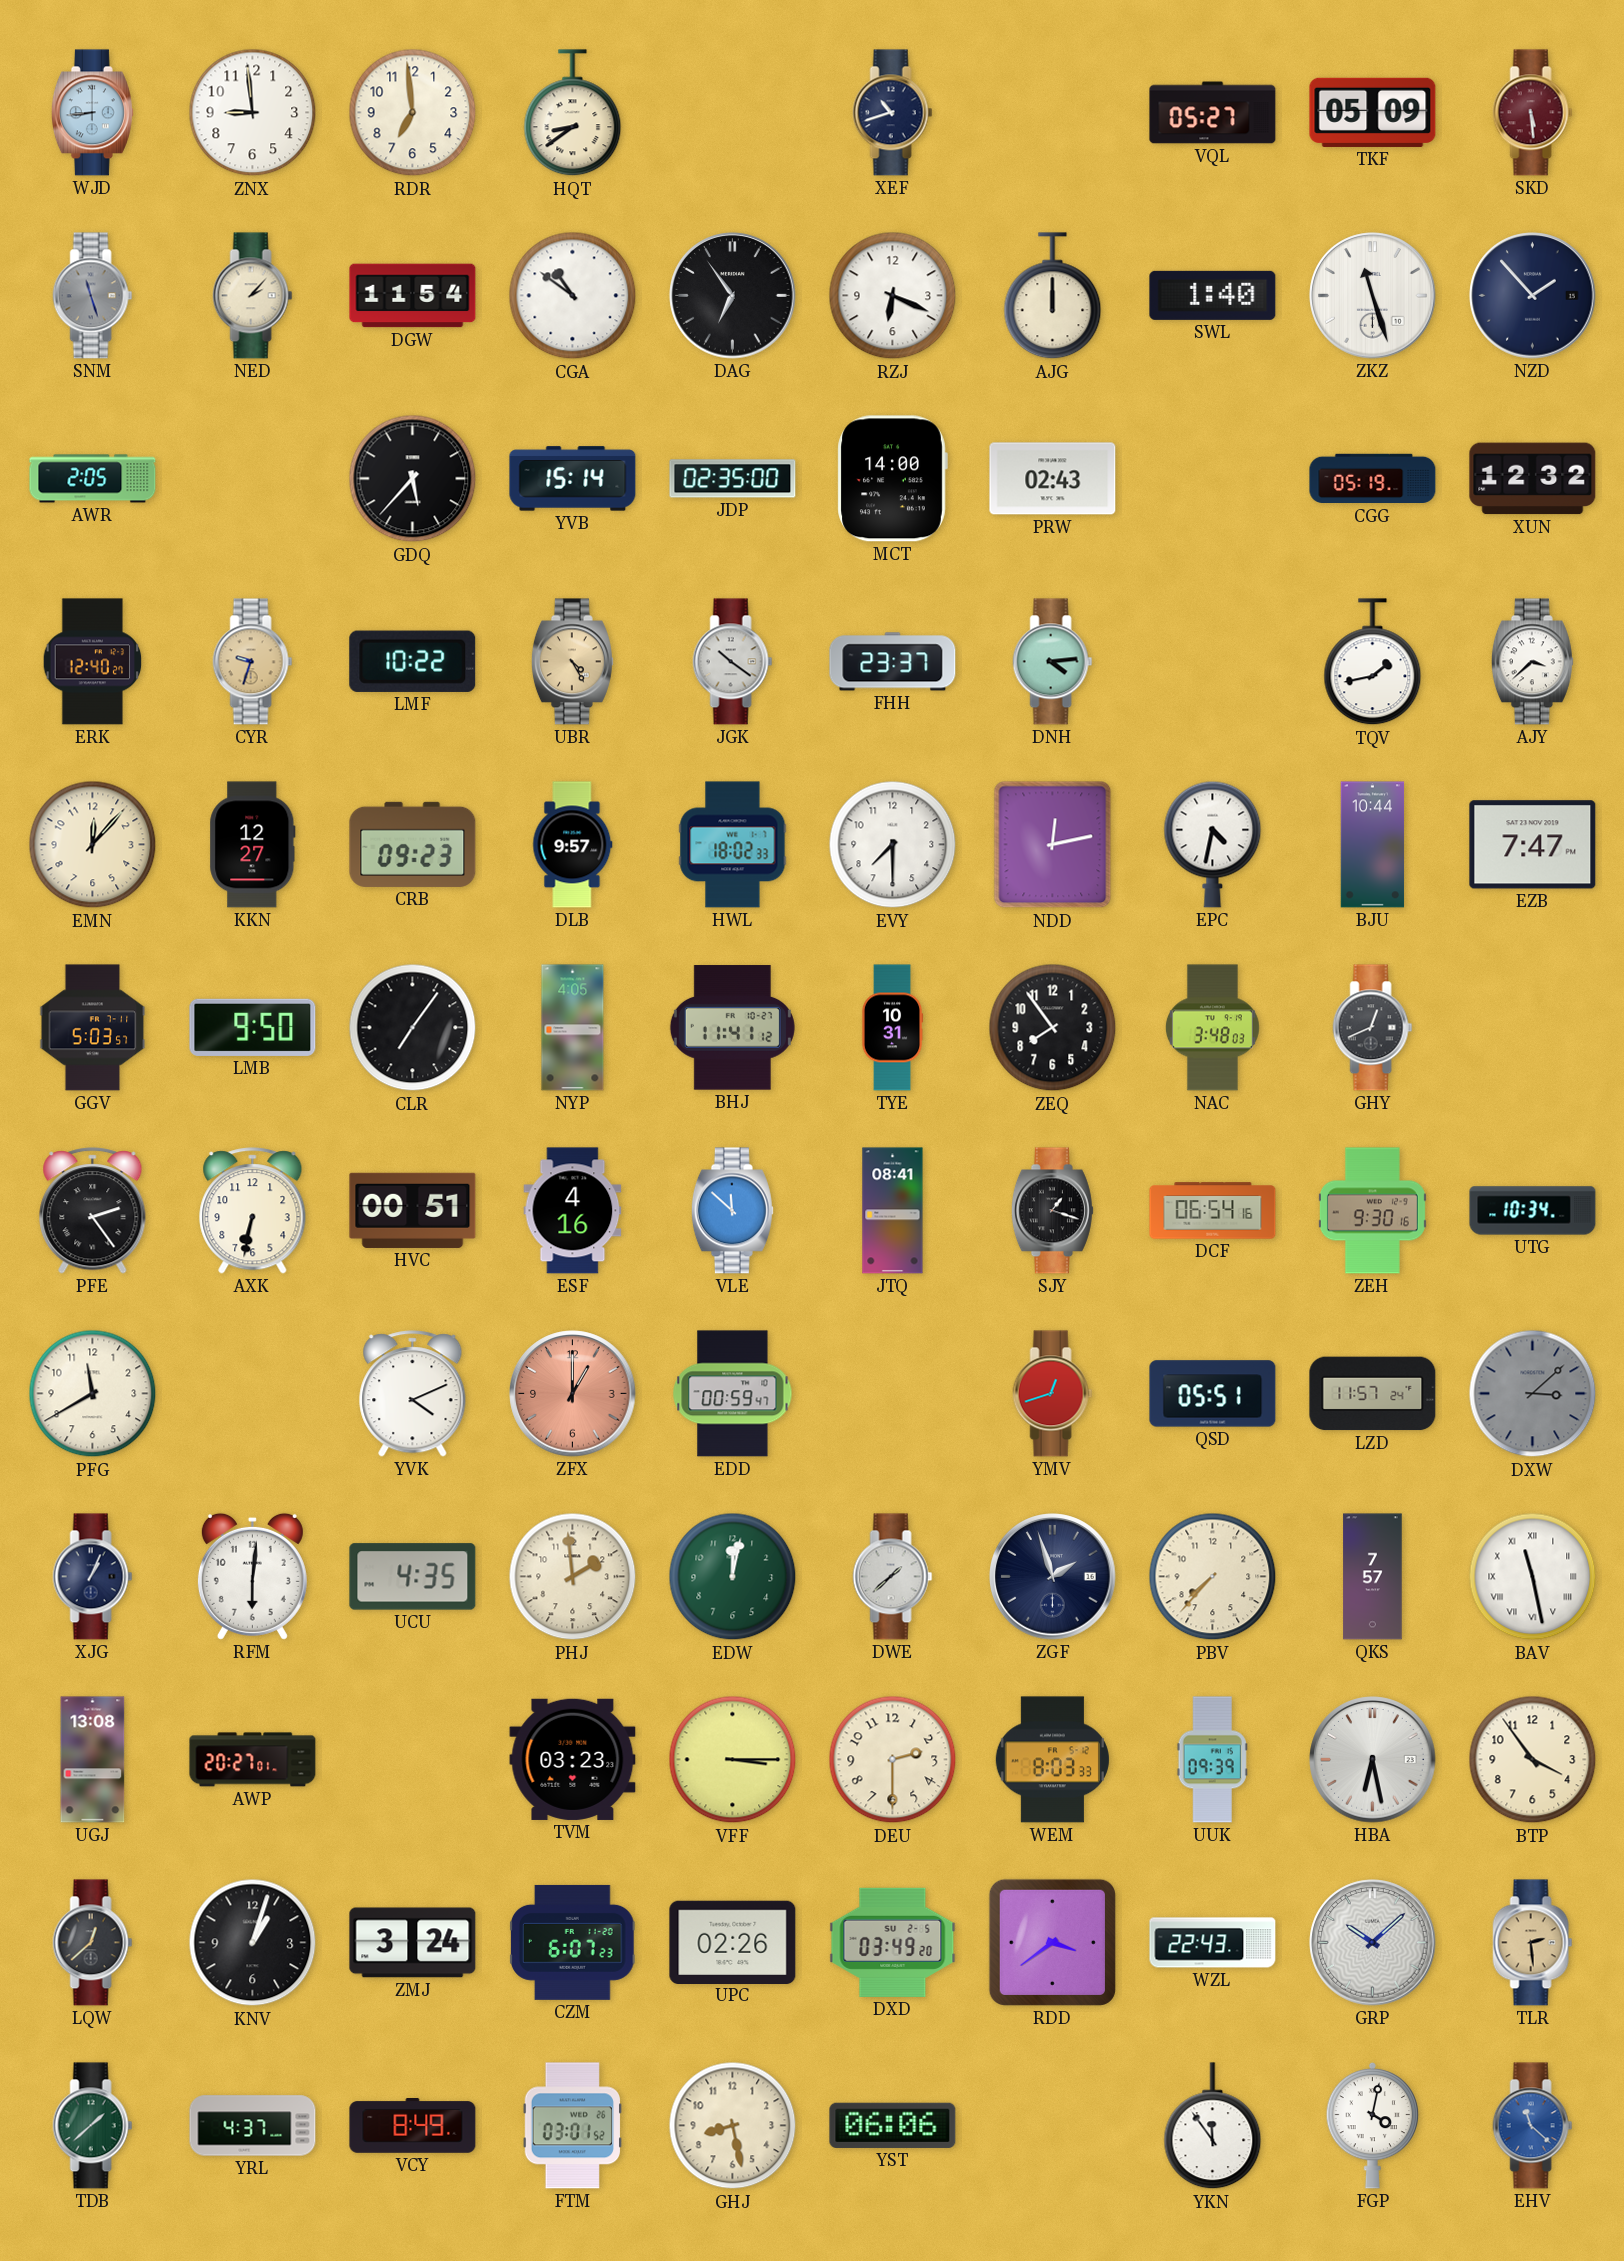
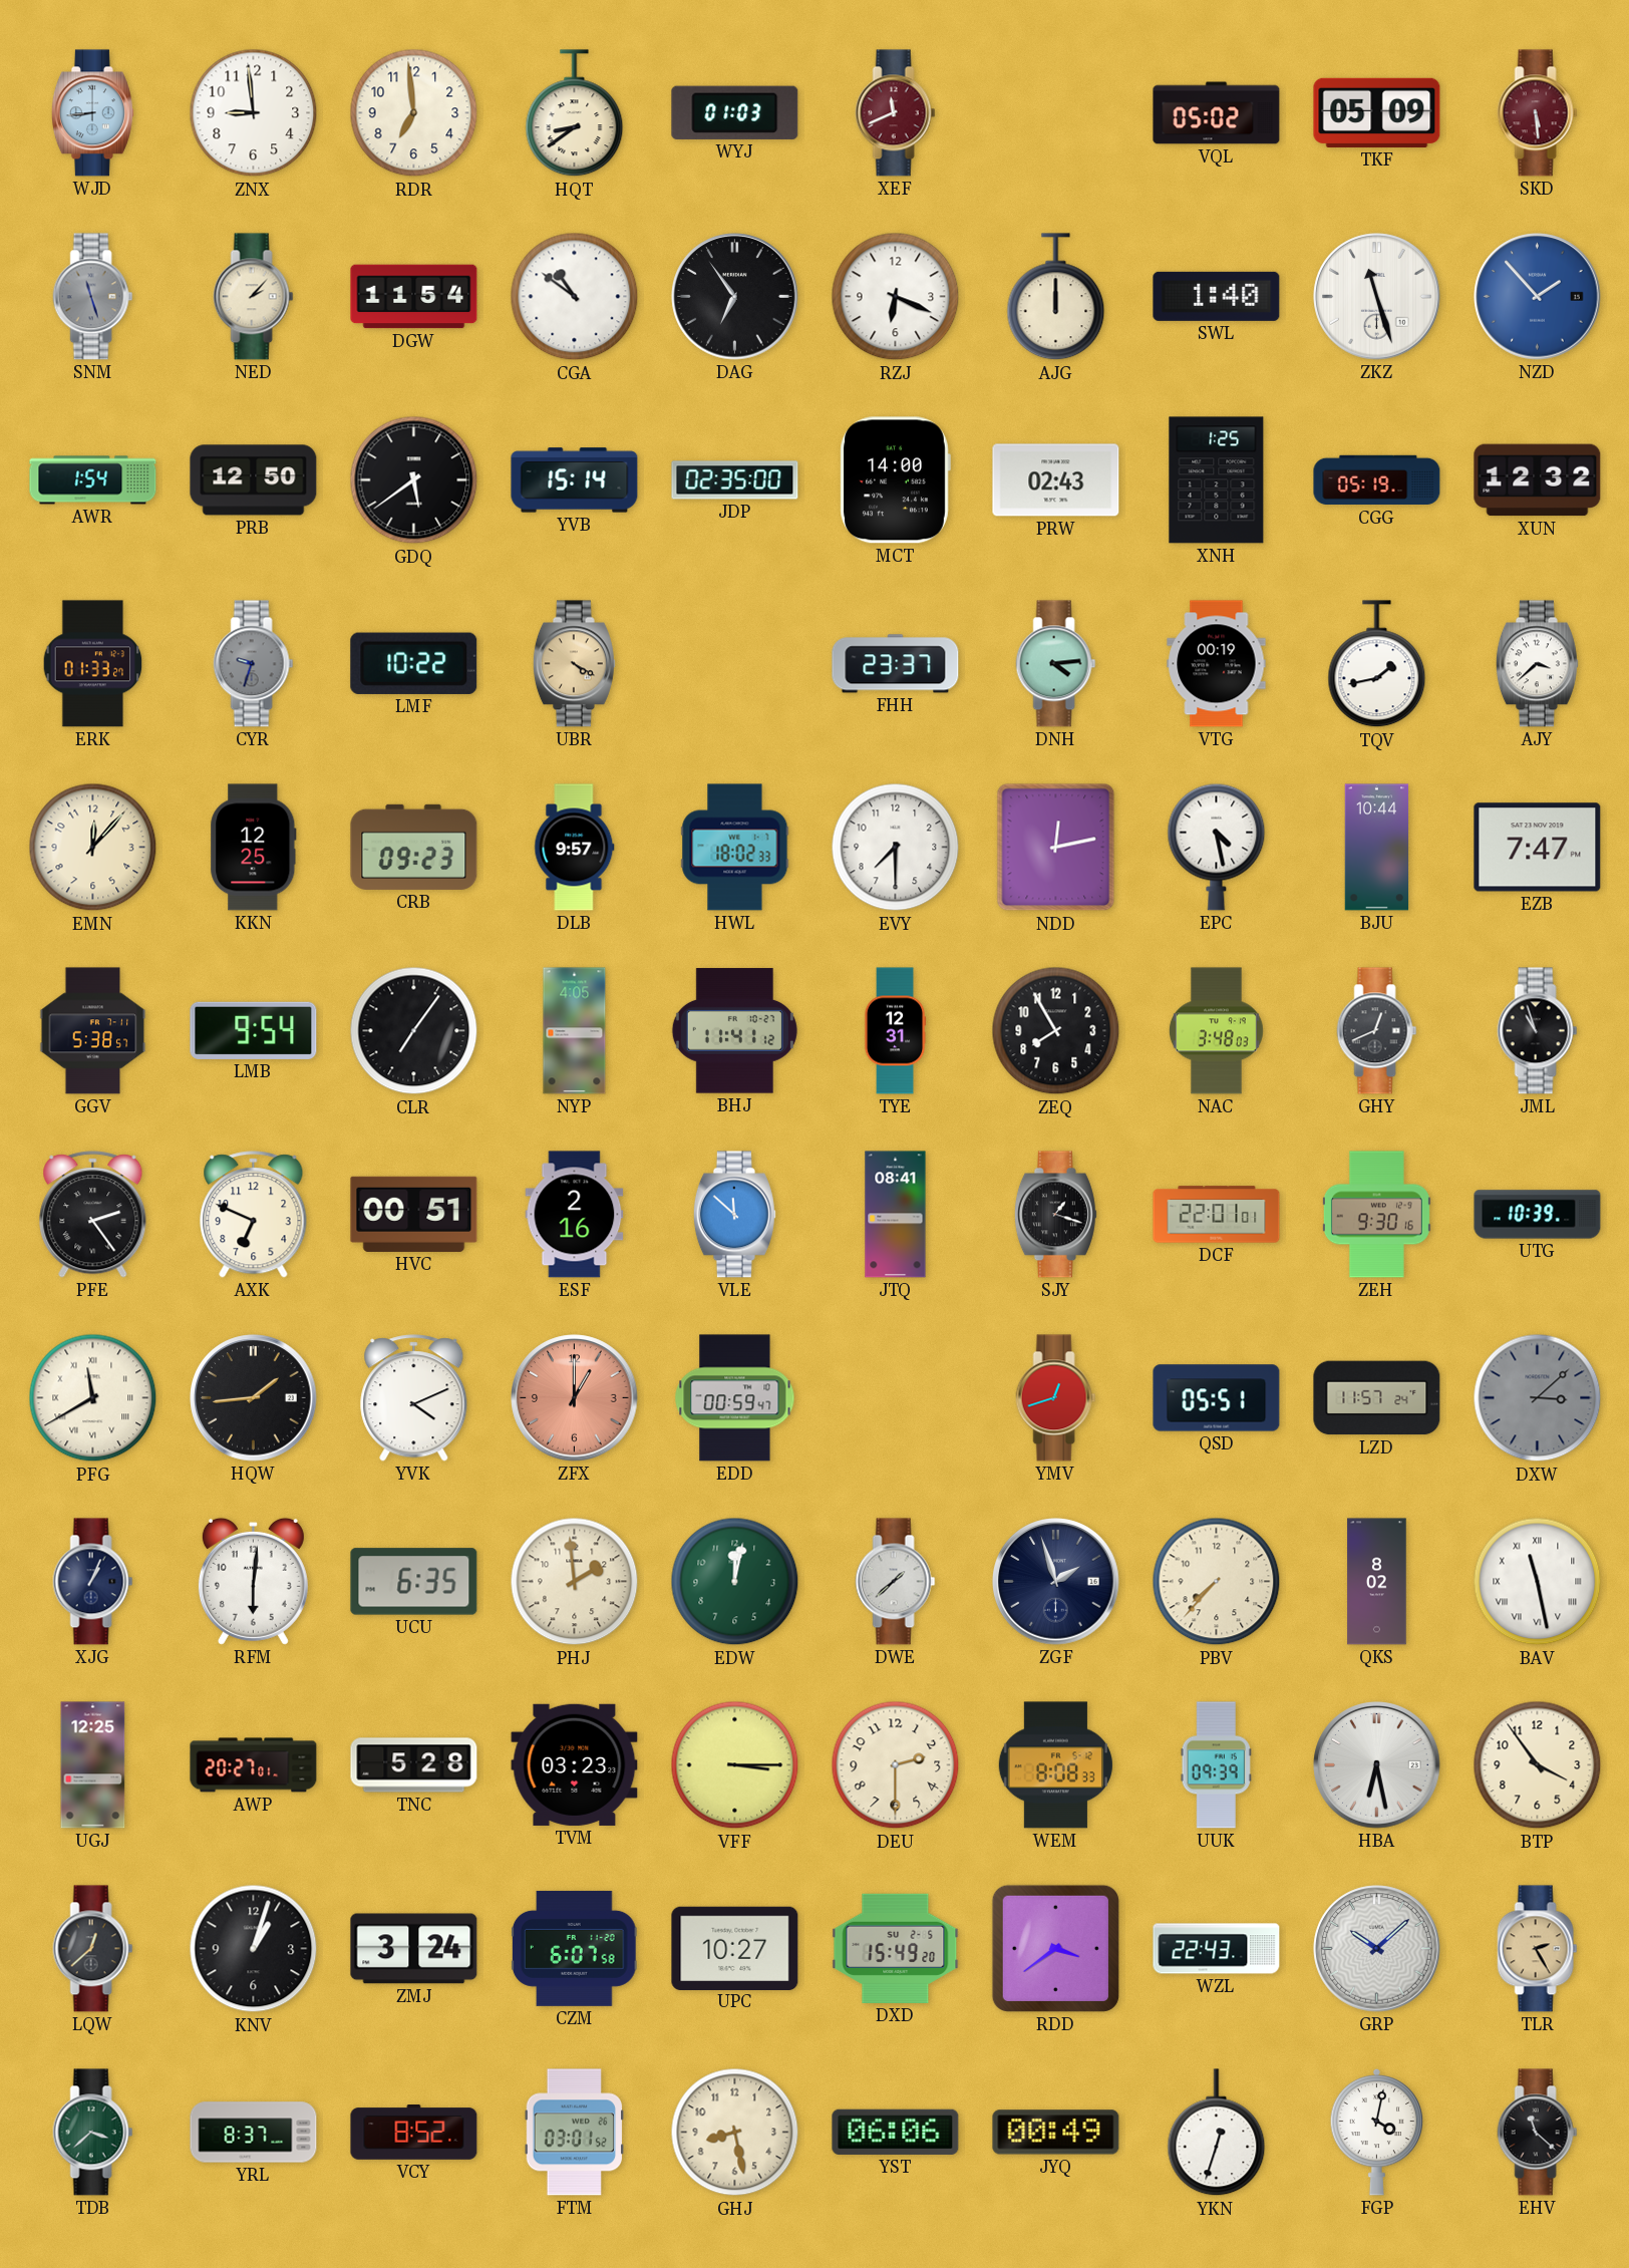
WYJ: none -> 01:03 (735, 112)
XEF: 10:42 -> 11:41 (896, 113)
XEF dial: navy -> burgundy (896, 113)
VQL: 05:27 -> 05:02 (1217, 113)
NZD dial: navy -> blue (1538, 297)
AWR: 2:05 -> 1:54 (93, 480)
PRB: none -> 12:50 (254, 480)
GDQ: 5:37 -> 5:39 (414, 480)
XNH: none -> 1:25 (1217, 480)
ERK: 12:40 -> 01:33 (93, 664)
CYR dial: champagne -> grey (254, 664)
UBR: 4:25 -> 4:20 (574, 664)
JGK: 10:21 -> none (733, 662)
VTG: none -> 00:19 (1217, 664)
KKN: 12:27 -> 12:25 (254, 848)
EPC: 4:32 -> 4:28 (1217, 847)
GGV: 5:03 -> 5:38 (93, 1031)
LMB: 9:50 -> 9:54 (254, 1030)
TYE: 10:31 -> 12:31 (895, 1031)
ZEQ: 7:54 -> 7:55 (1056, 1031)
JML: none -> 10:57 (1538, 1031)
AXK: 6:32 -> 6:49 (254, 1215)
ESF: 4:16 -> 2:16 (575, 1215)
DCF: 06:54 -> 22:01 (1217, 1215)
UTG: 10:34 -> 10:39 (1538, 1215)
PFG numerals: Arabic -> Roman (93, 1398)
HQW: none -> 1:44 (254, 1398)
UCU: 4:35 -> 6:35 (414, 1582)
QKS: 7:57 -> 8:02 (1377, 1582)
UGJ: 13:08 -> 12:25 (93, 1765)
TNC: none -> 5:28 (414, 1765)
WEM: 8:03 -> 8:08 (1055, 1765)
CZM: 6:07:23 -> 6:07:58 (574, 1948)
UPC: 02:26 -> 10:27 (735, 1948)
DXD: 03:49 -> 15:49 (896, 1948)
TLR: 2:29 -> 2:25 (1538, 1949)
TDB: 1:38 -> 3:38 (93, 2133)
YRL: 4:37 -> 8:37 (254, 2133)
VCY: 8:49 -> 8:52 (414, 2133)
JYQ: none -> 00:49 (1056, 2133)
YKN: 11:54 -> 12:33 (1217, 2133)
EHV dial: blue -> black (1538, 2133)
